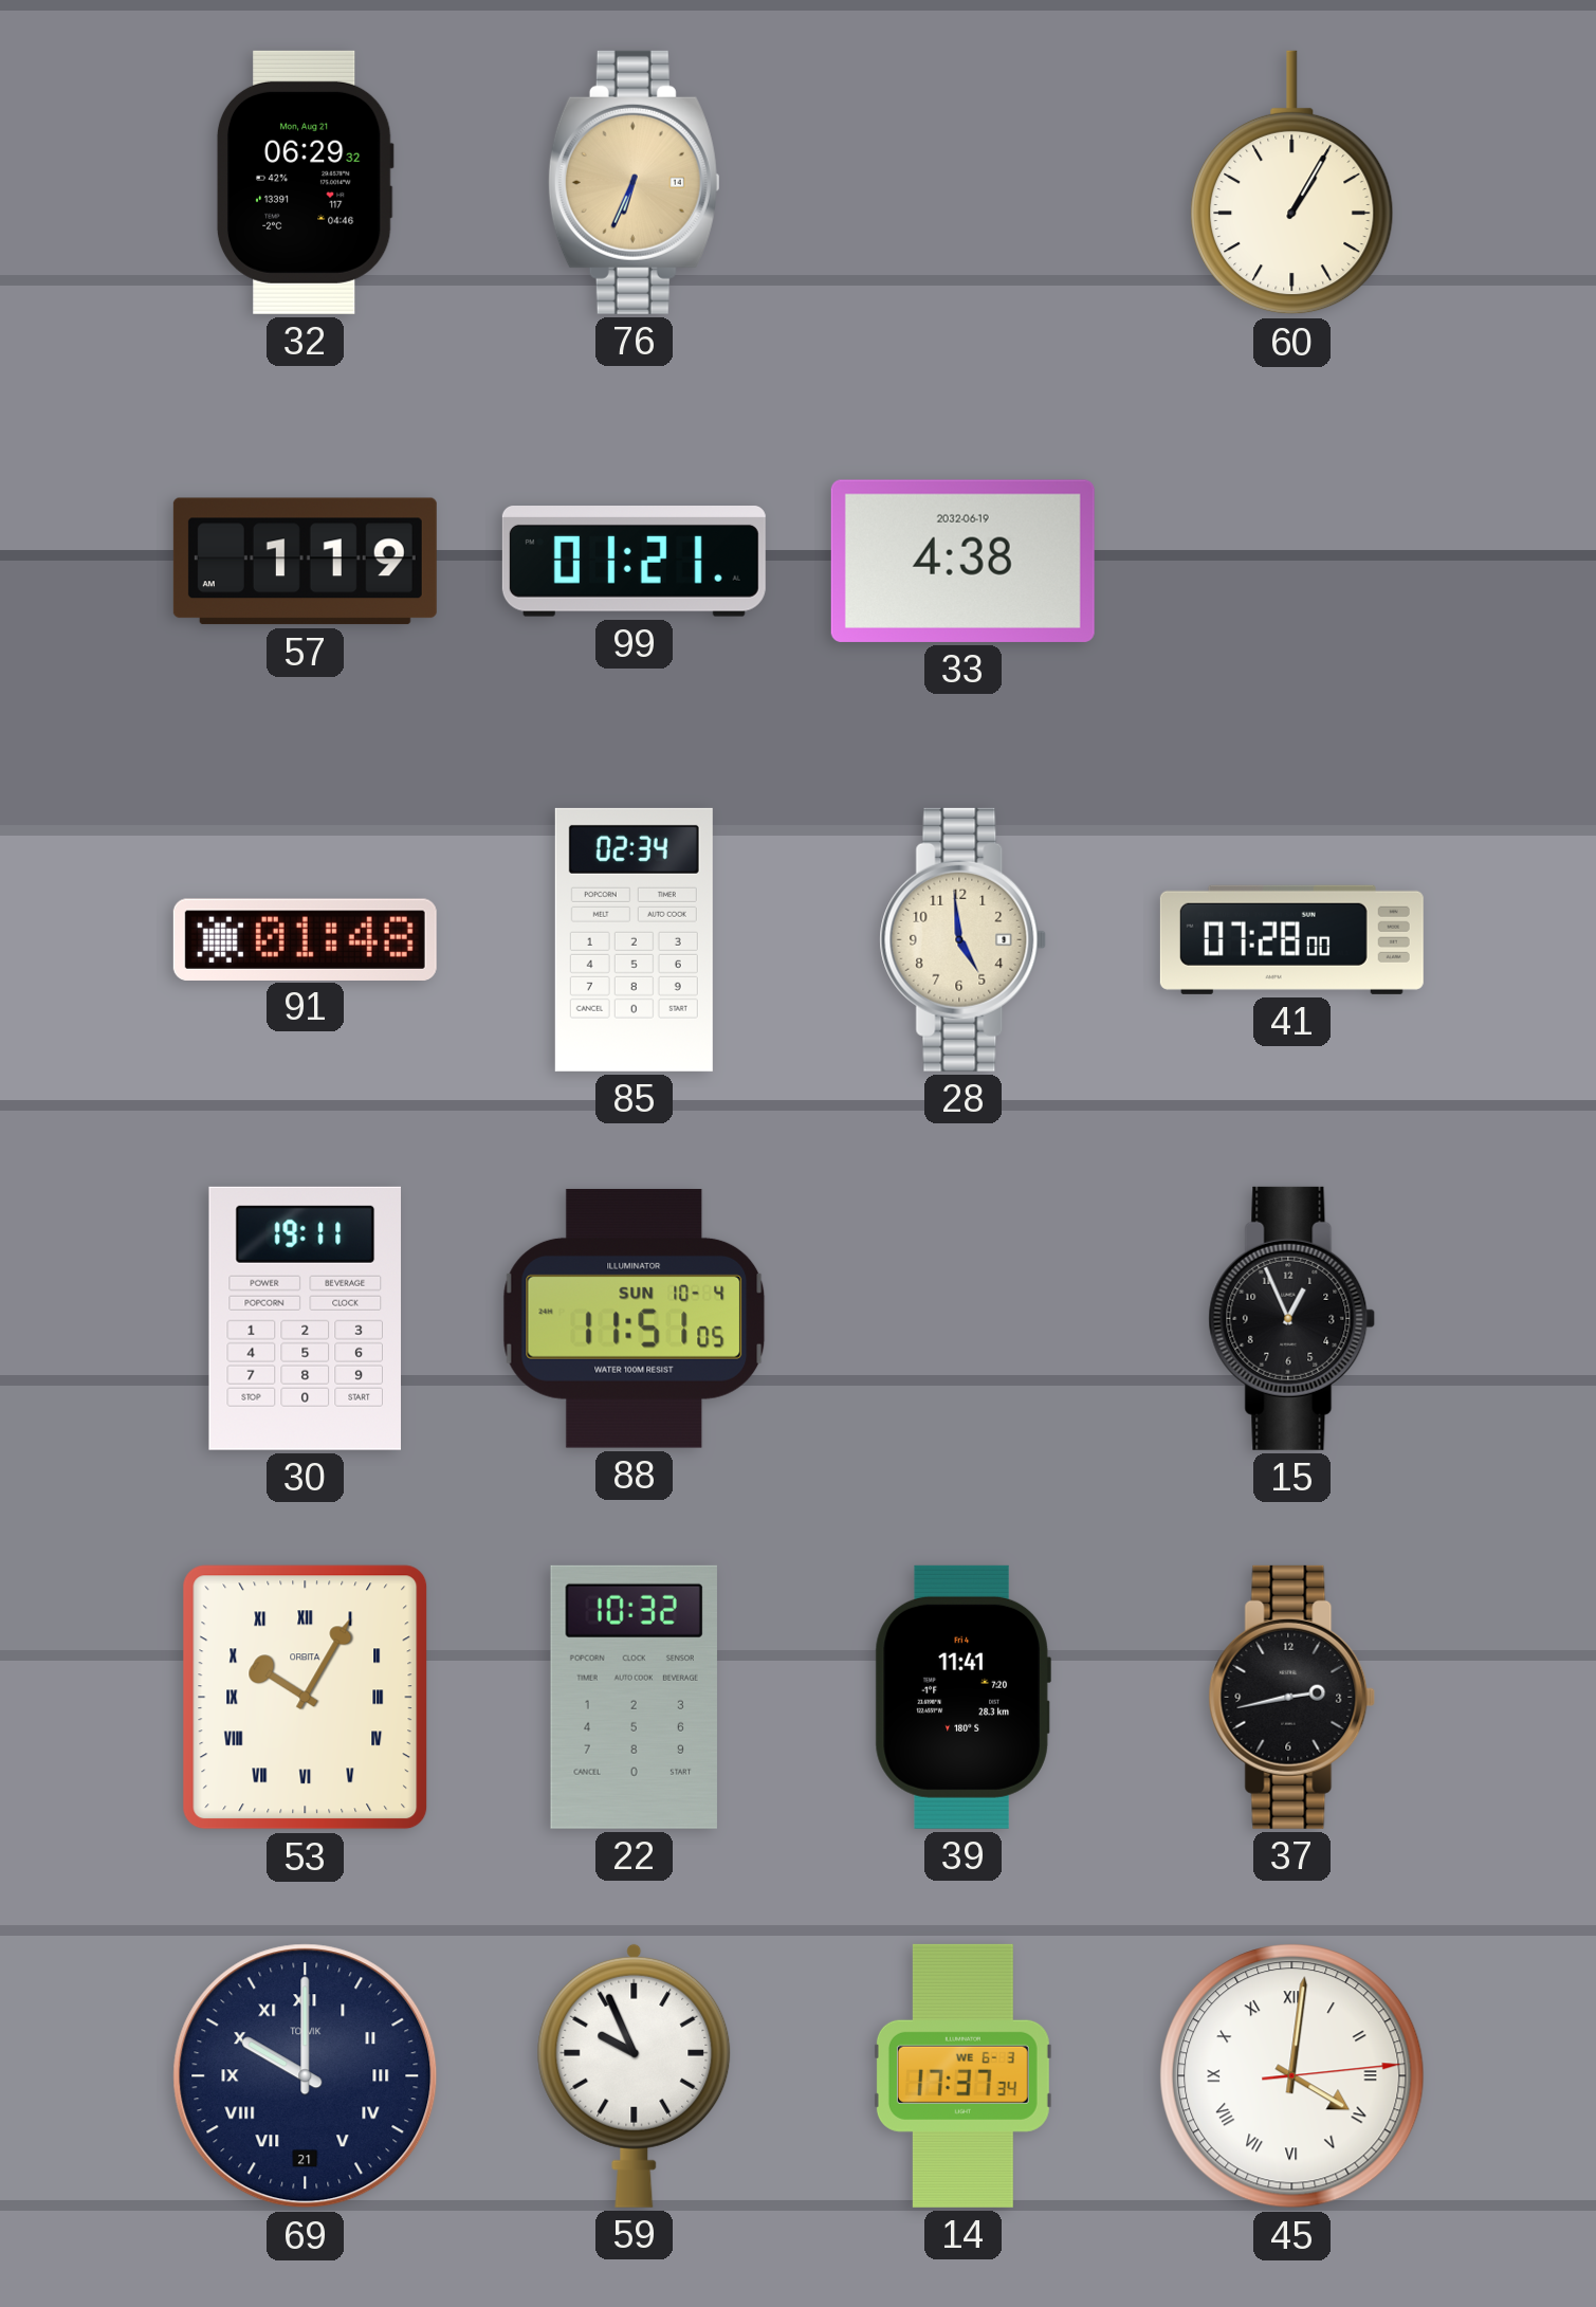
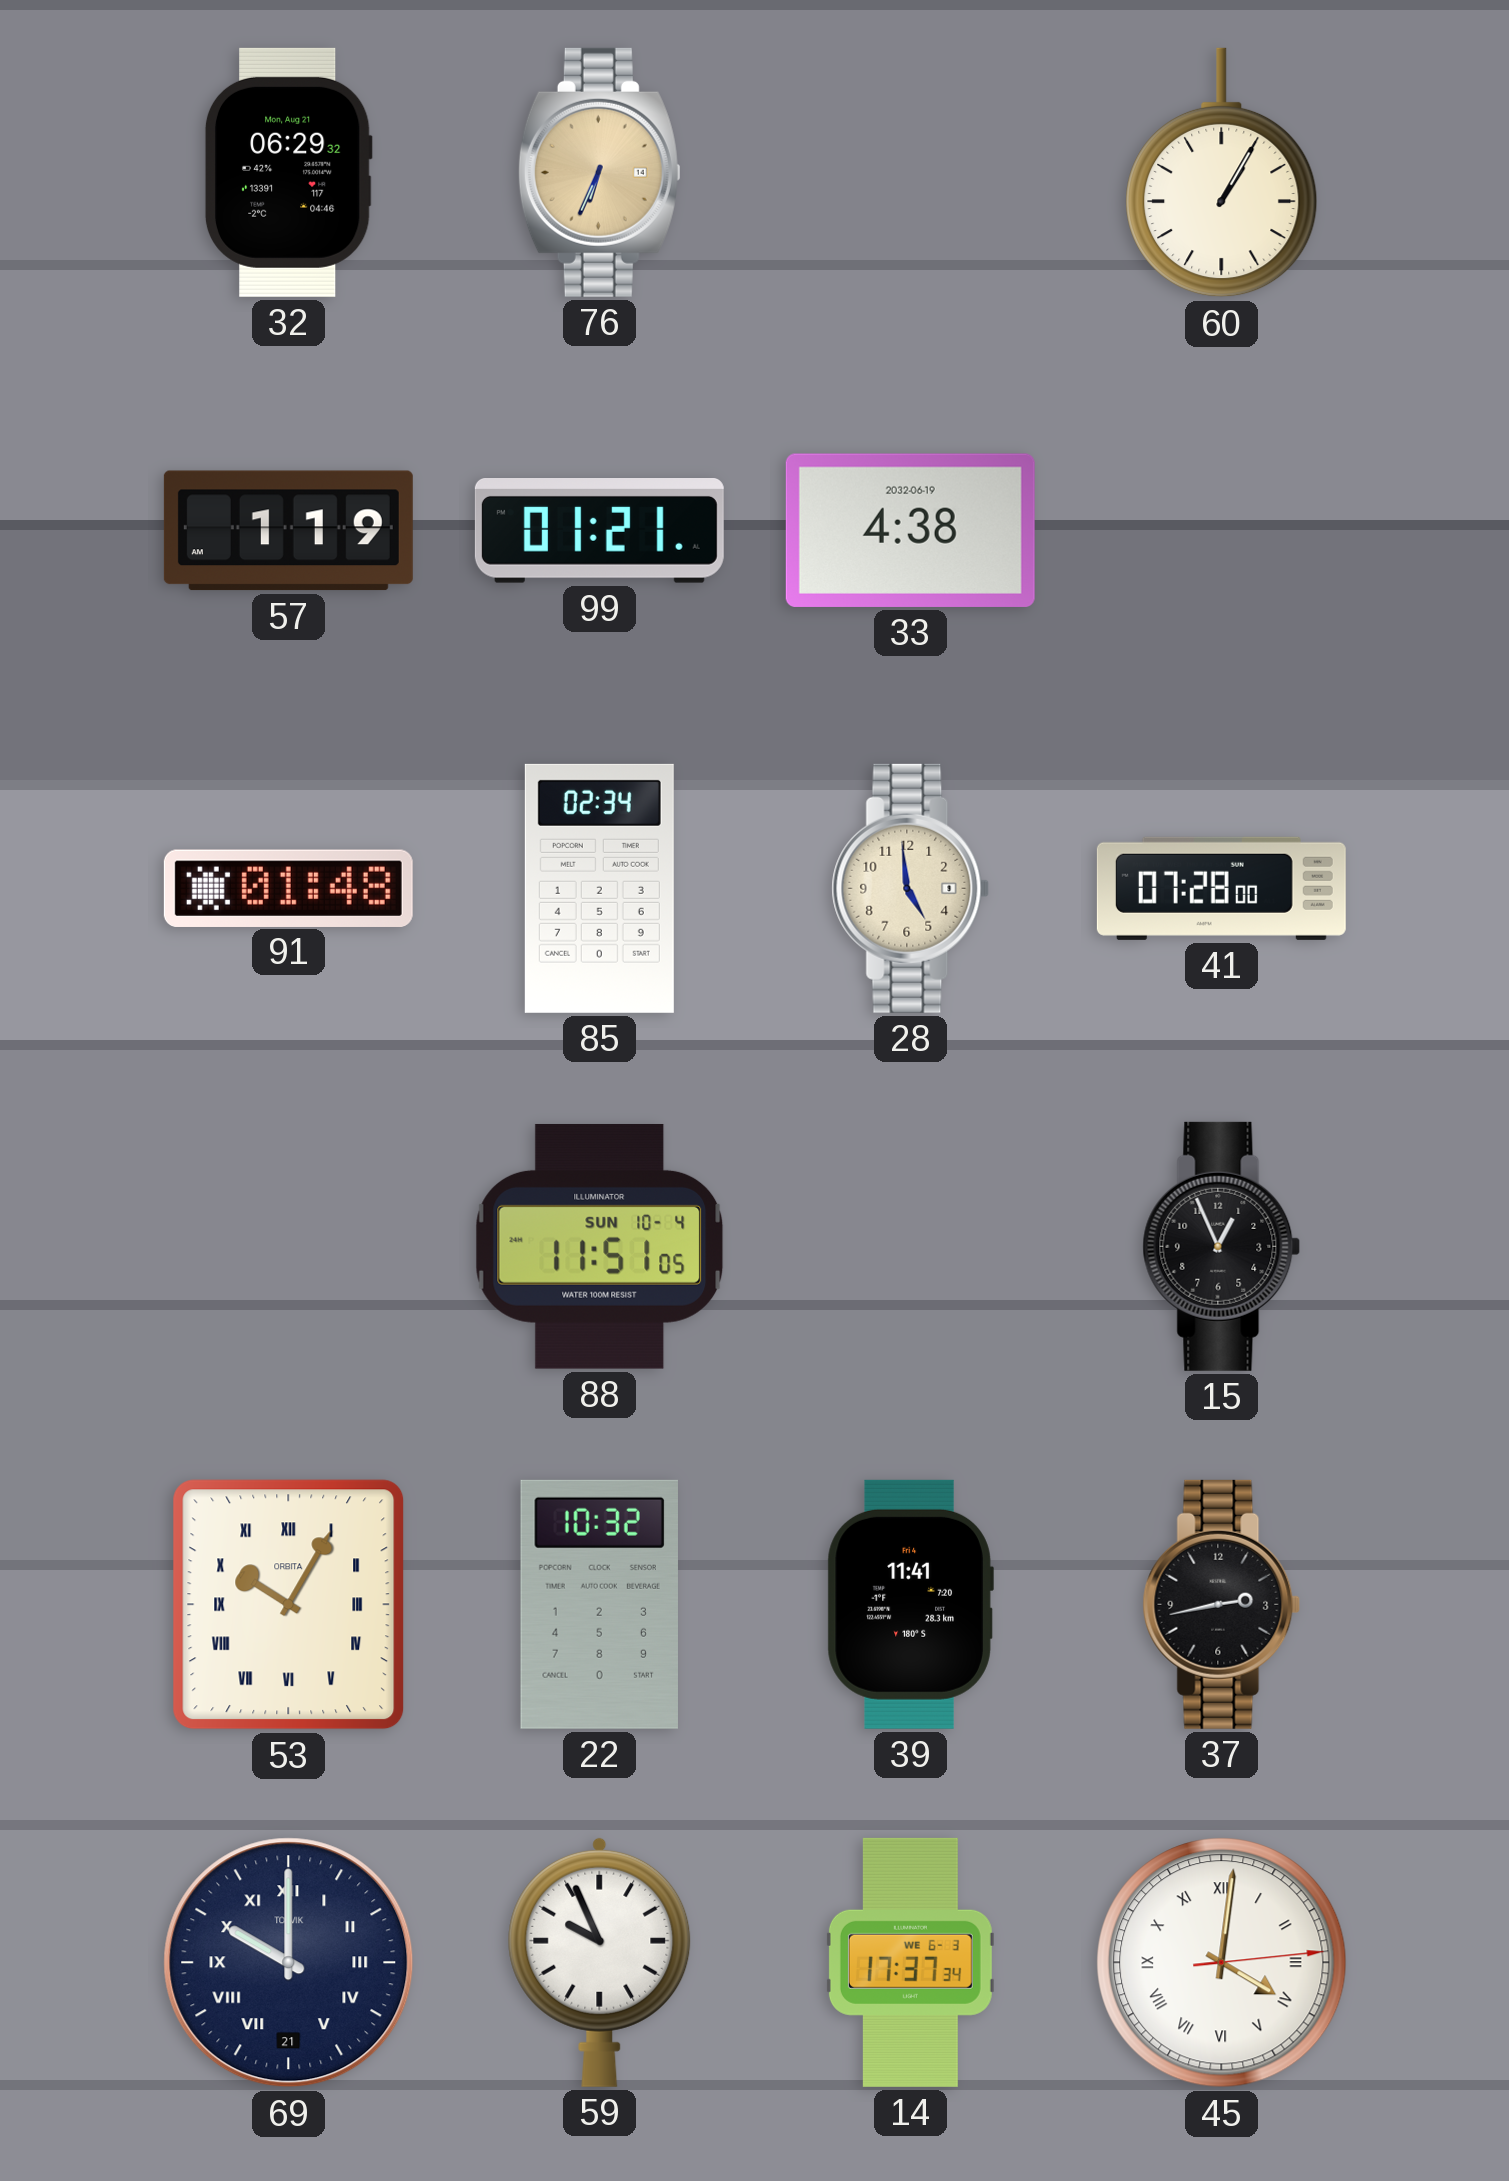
30: 19:11 -> none (305, 1318)
